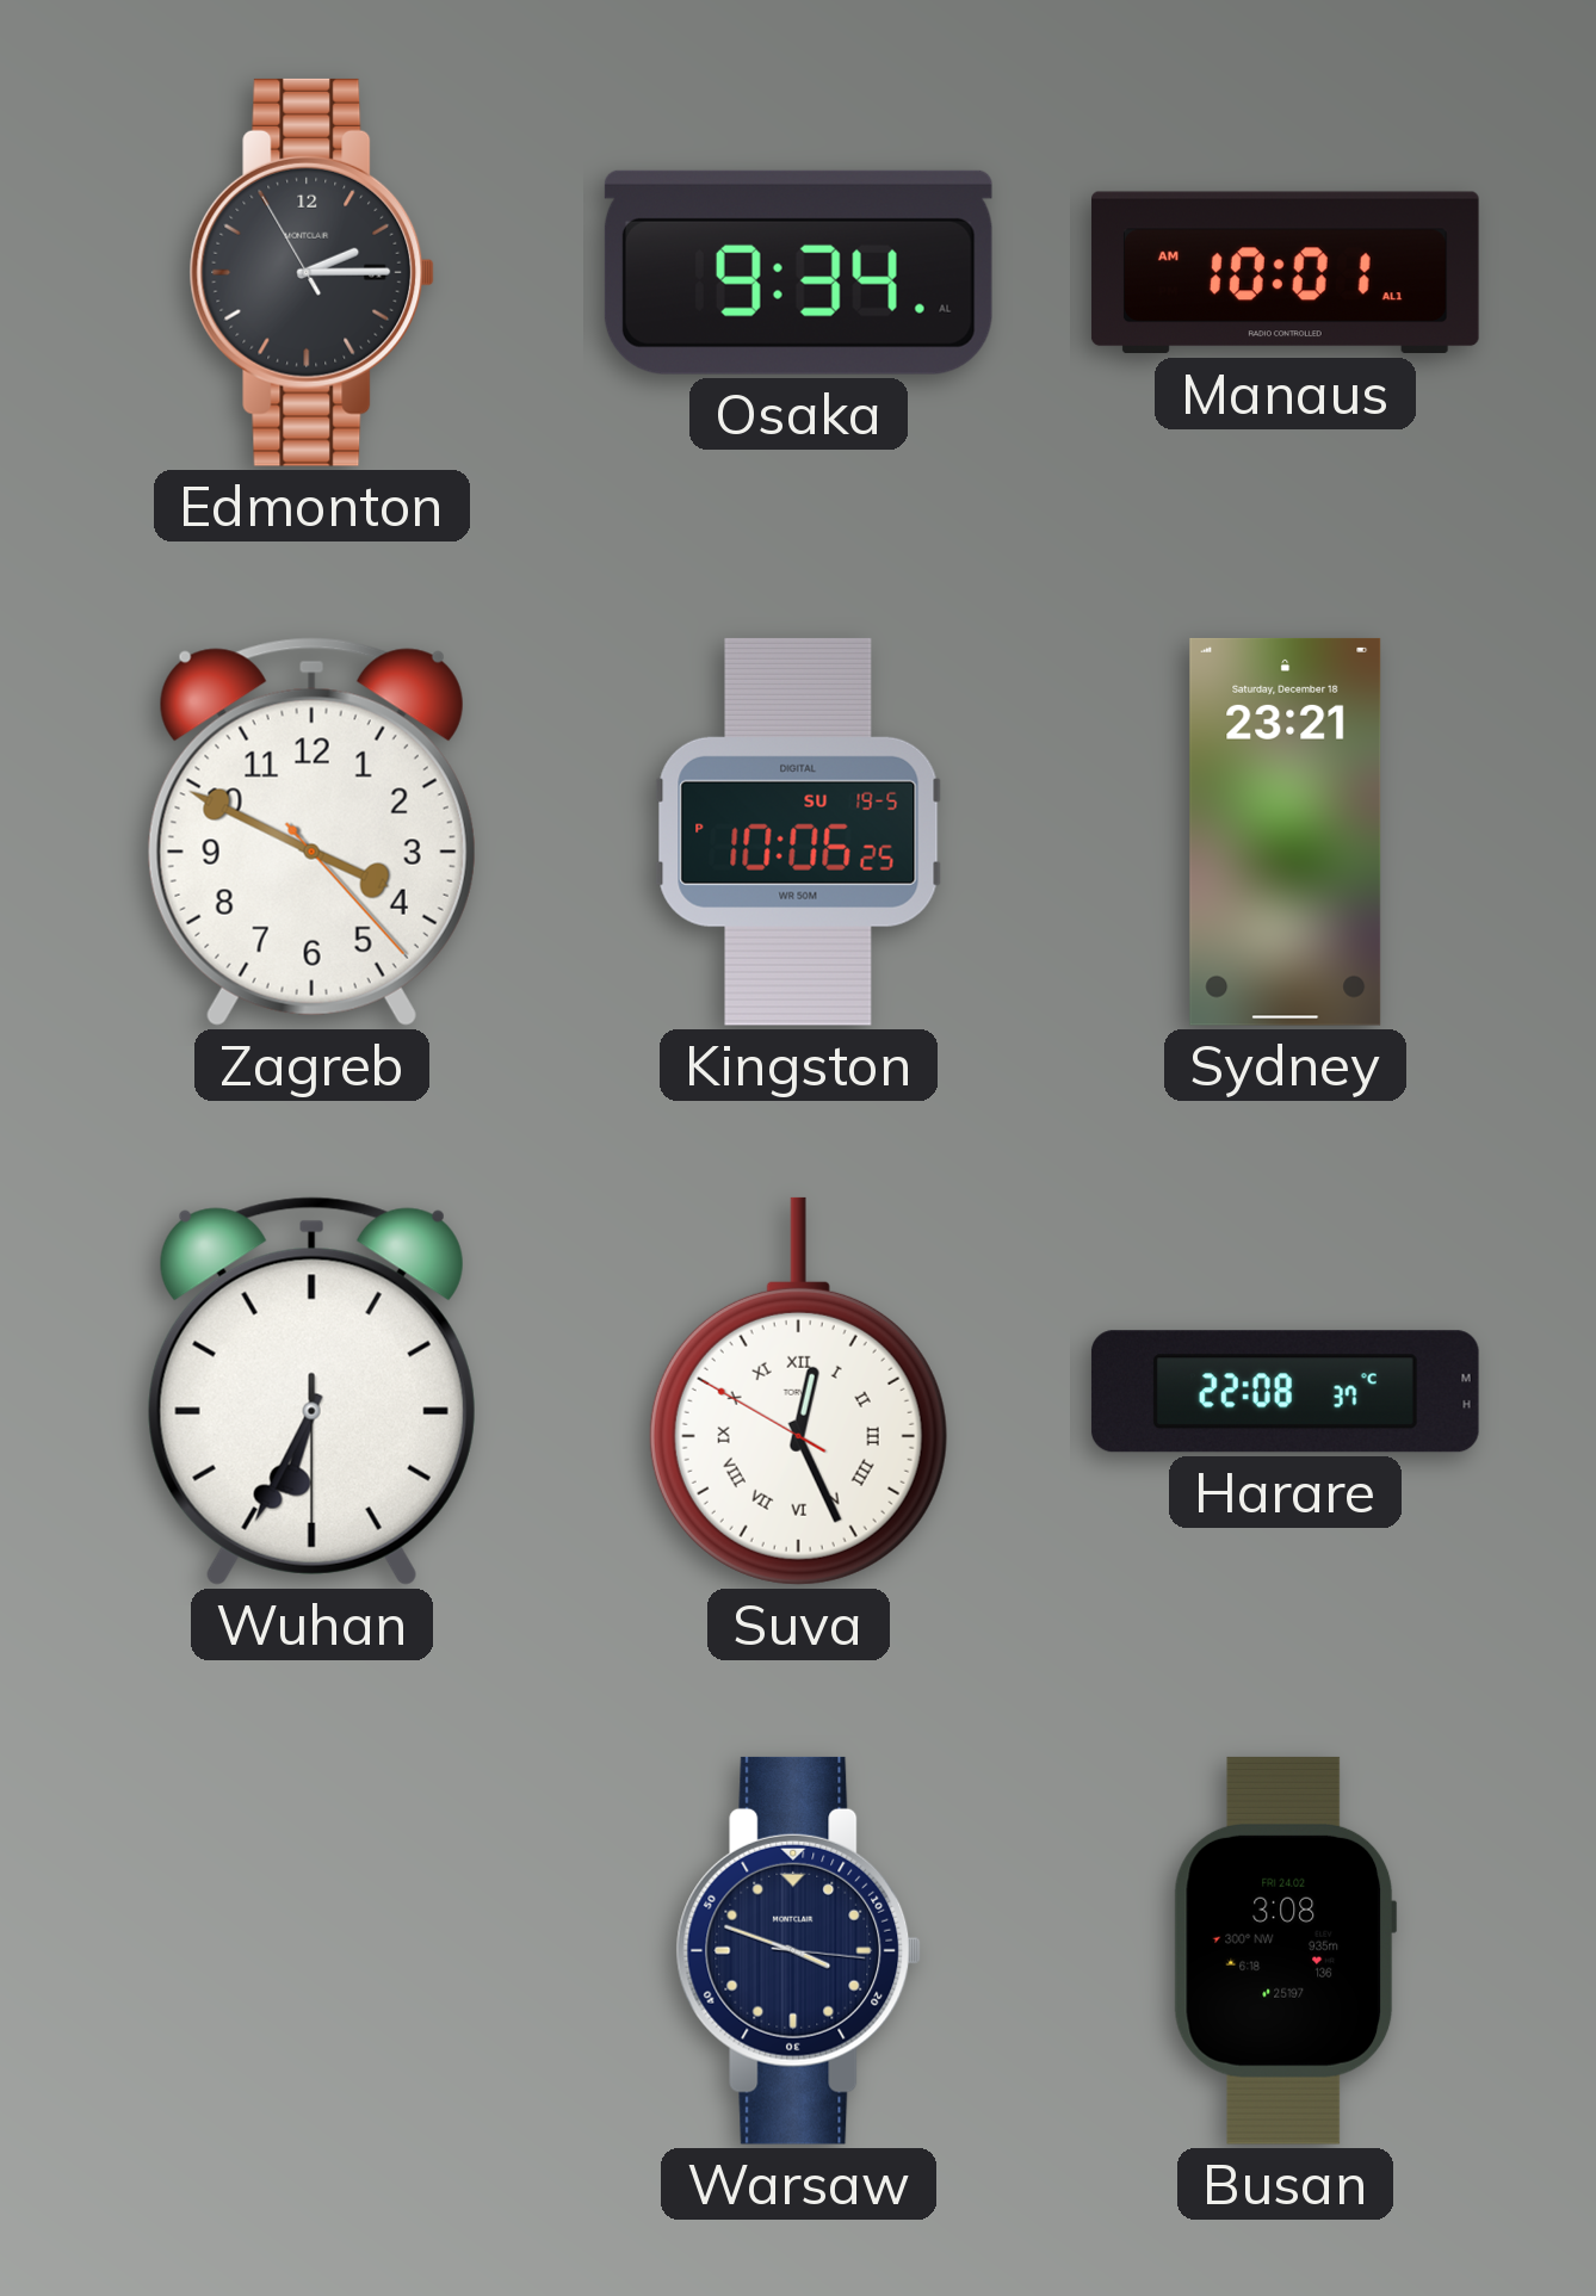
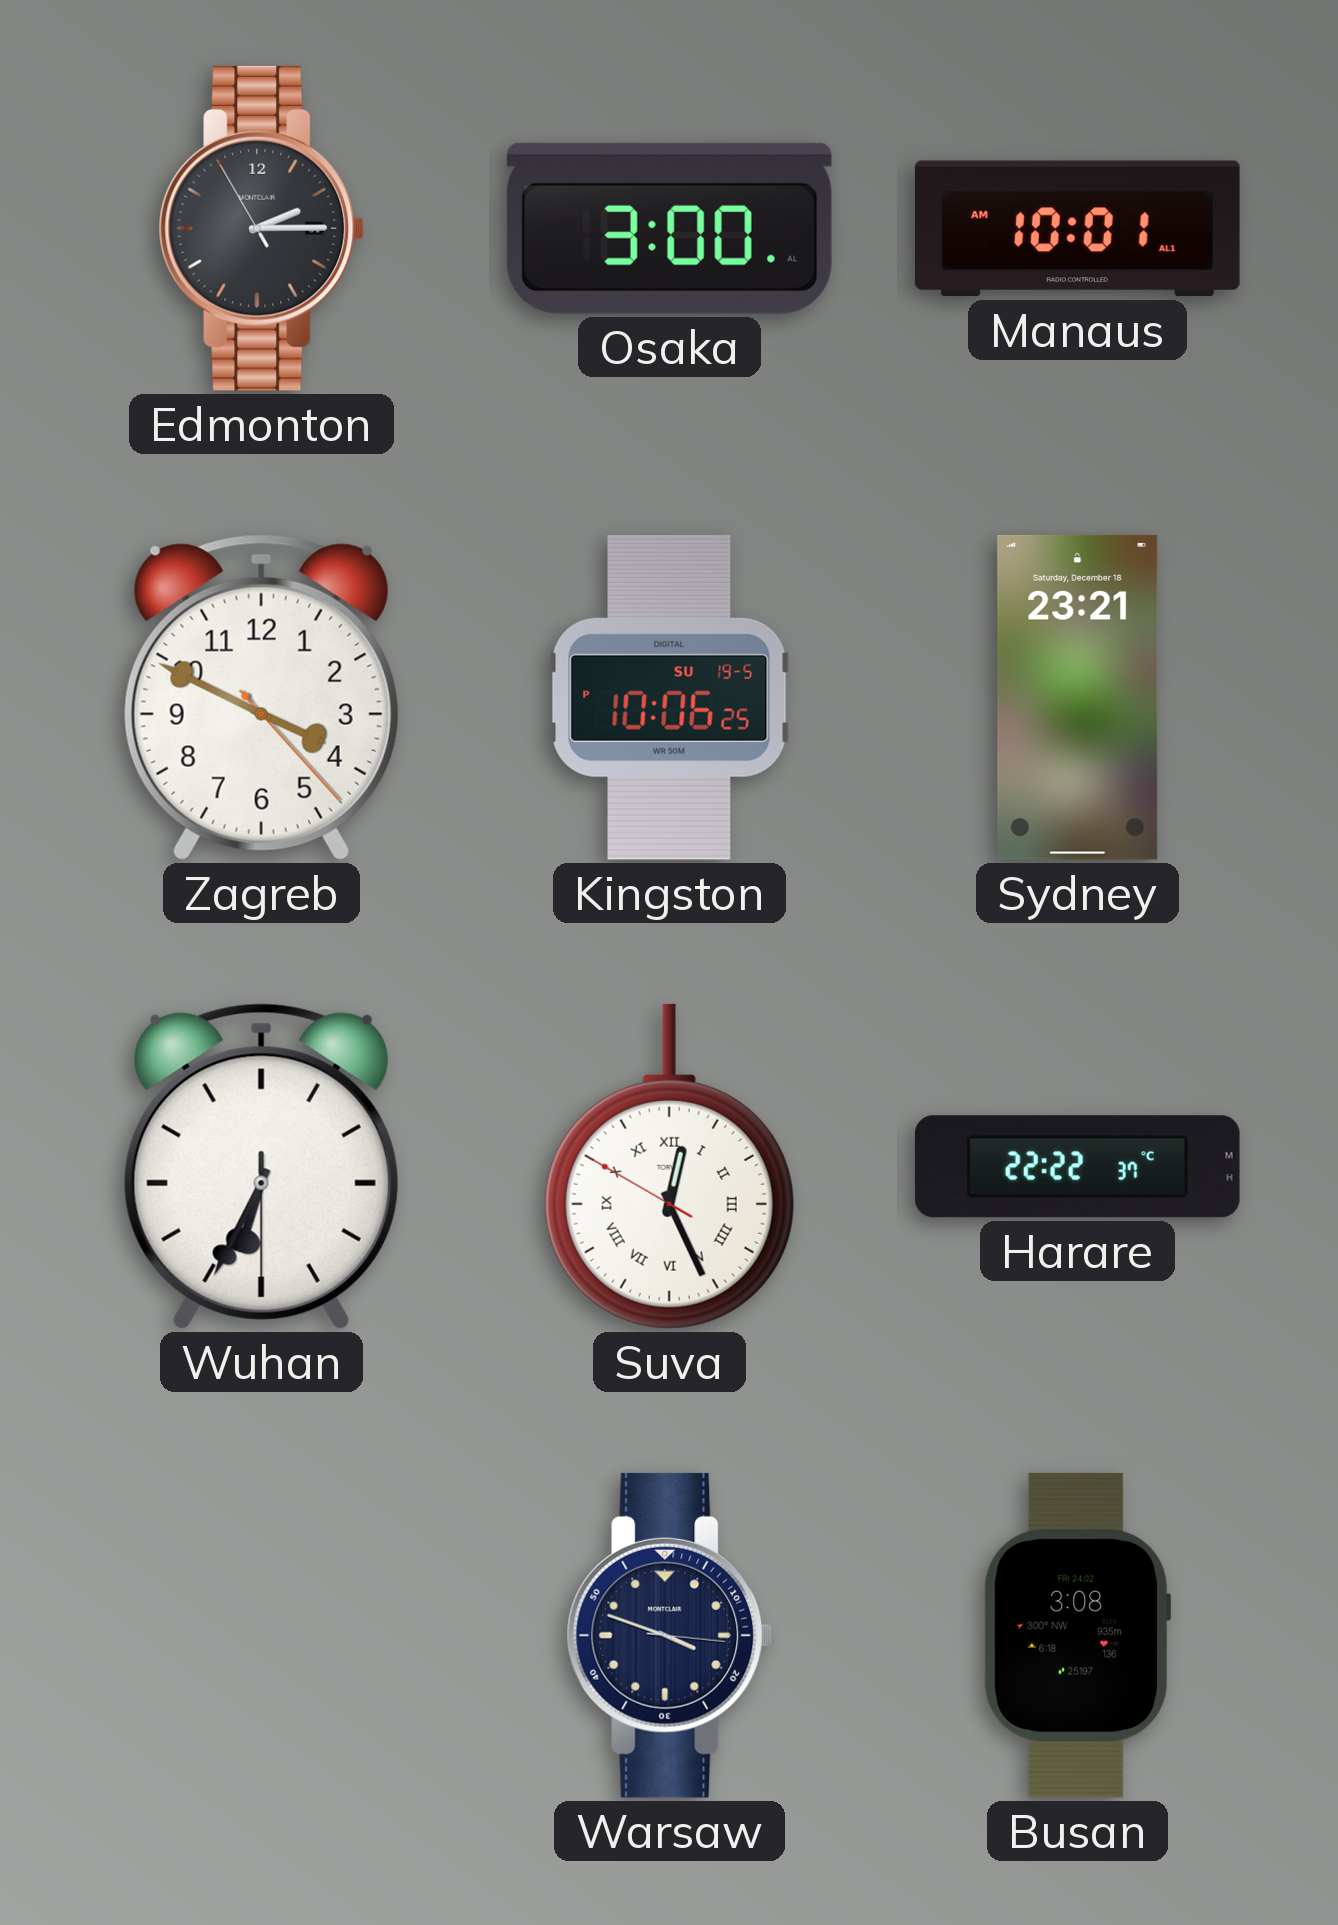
Osaka: 9:34 -> 3:00 (669, 228)
Harare: 22:08 -> 22:22 (1077, 1167)
